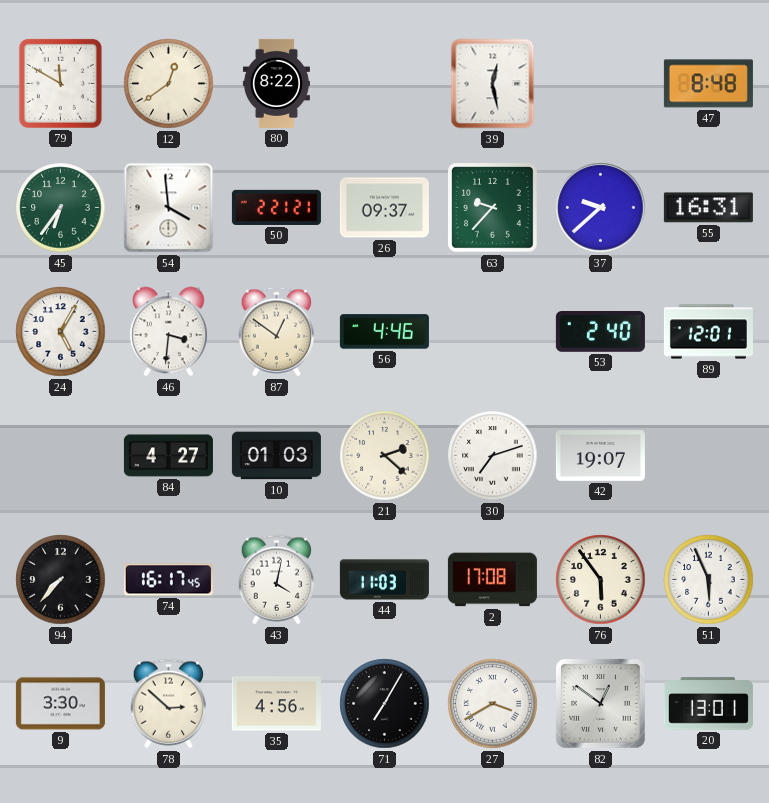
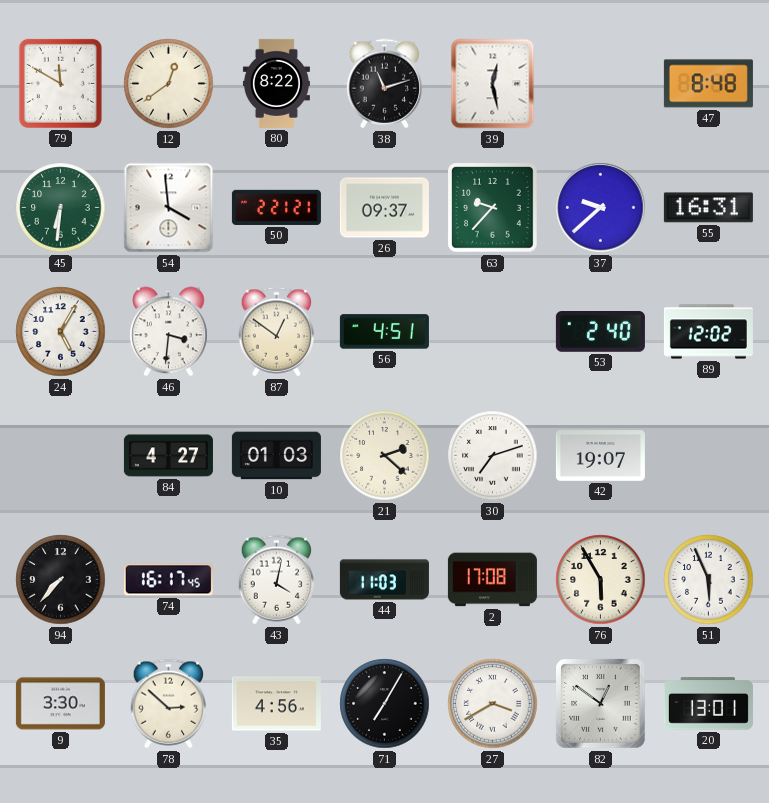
38: none -> 11:12 (385, 84)
45: 6:36 -> 6:31 (61, 208)
56: 4:46 -> 4:51 (384, 332)
89: 12:01 -> 12:02 (708, 332)
76: 5:54 -> 5:55 (601, 580)
